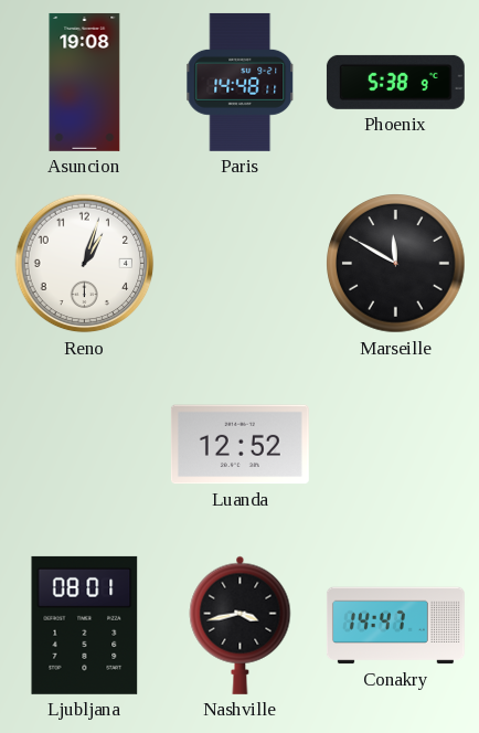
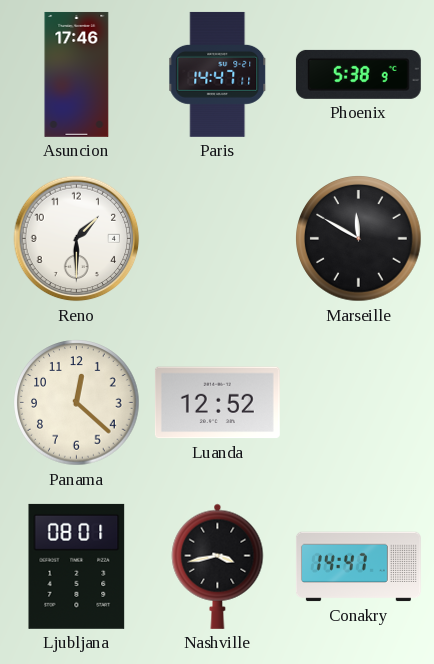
Asuncion: 19:08 -> 17:46 (77, 74)
Paris: 14:48 -> 14:47 (218, 74)
Reno: 1:03 -> 1:30 (77, 239)
Panama: none -> 12:22 (77, 403)
